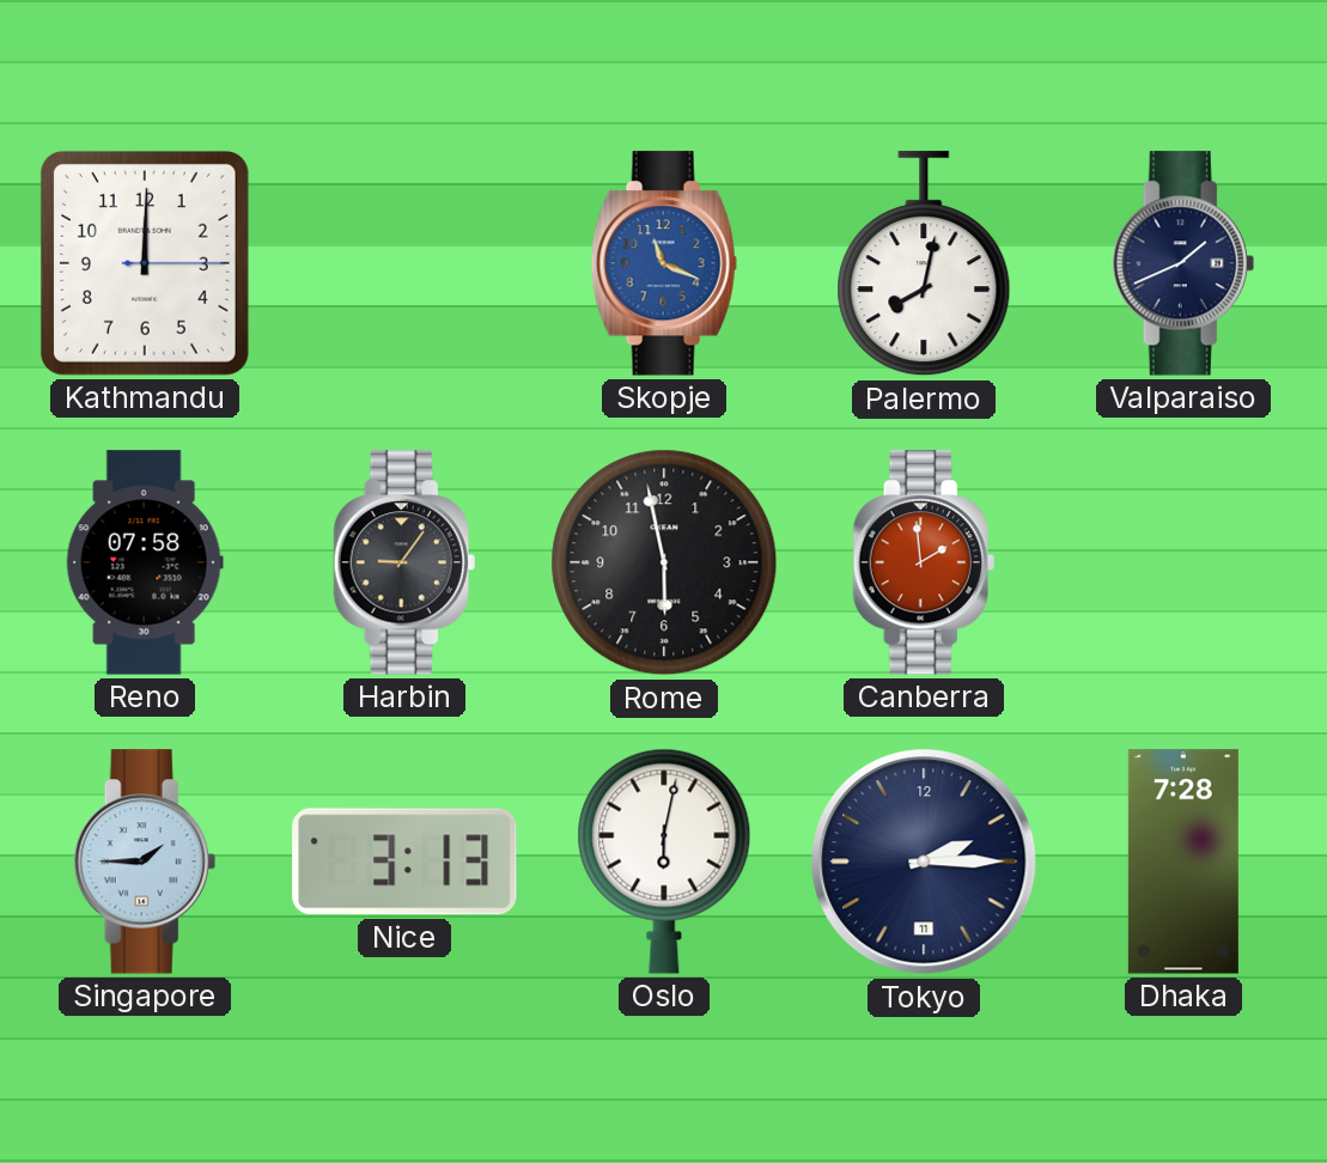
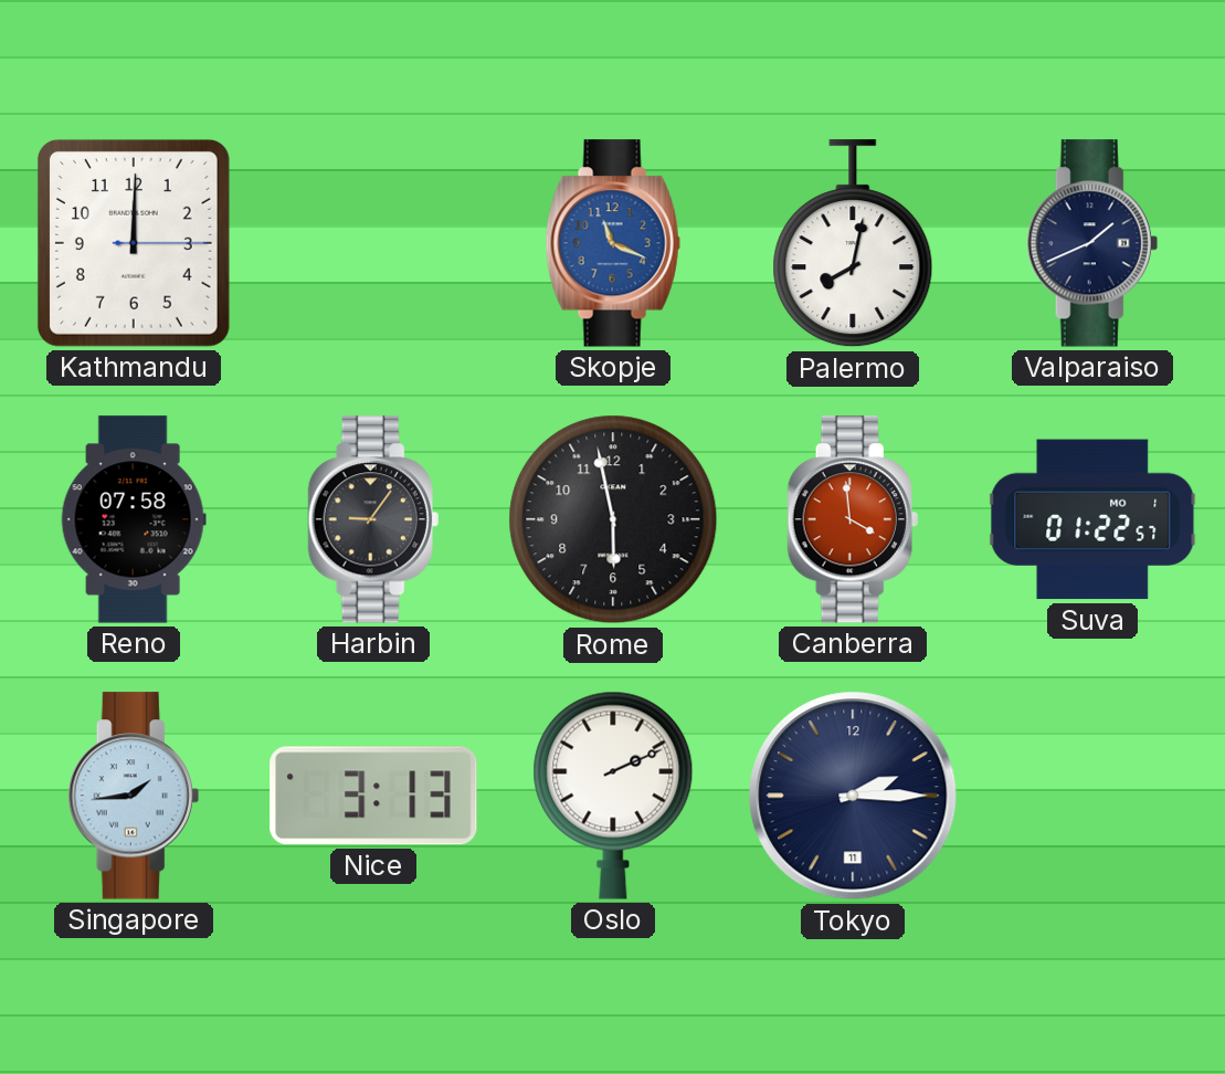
Canberra: 1:59 -> 3:59 (853, 519)
Suva: none -> 01:22 (1092, 519)
Singapore: 1:45 -> 1:44 (134, 796)
Oslo: 6:02 -> 2:11 (613, 796)
Dhaka: 7:28 -> none (1183, 861)
